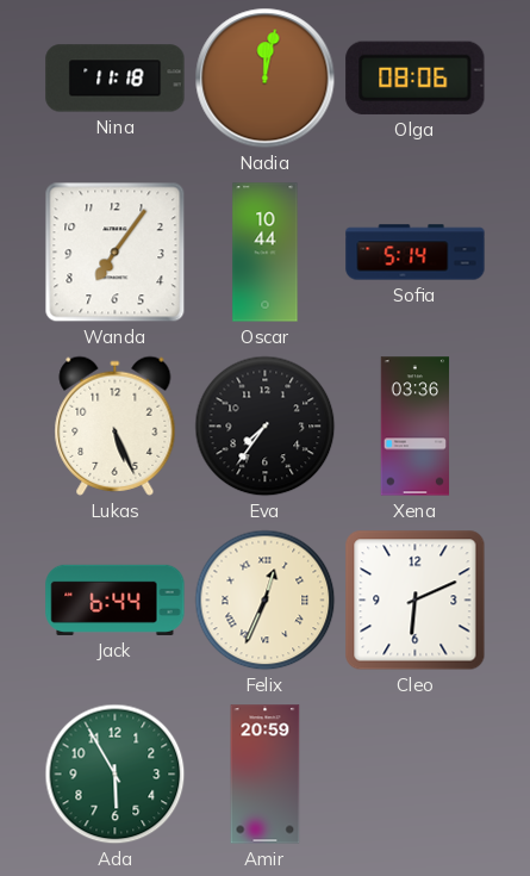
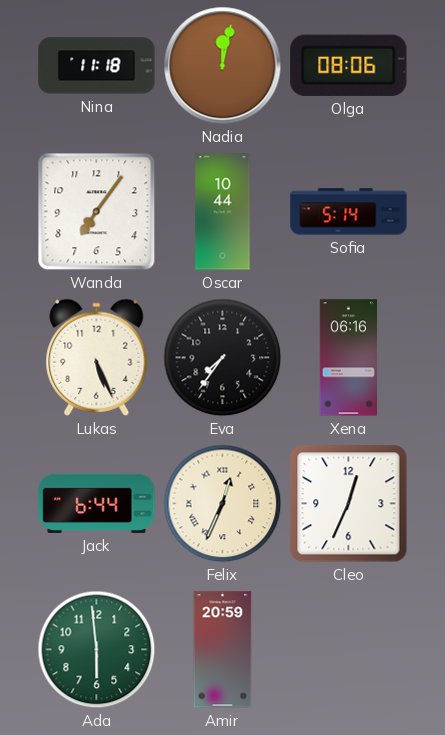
Xena: 03:36 -> 06:16 (349, 358)
Cleo: 6:11 -> 12:34 (349, 504)
Ada: 5:55 -> 5:59 (97, 650)
